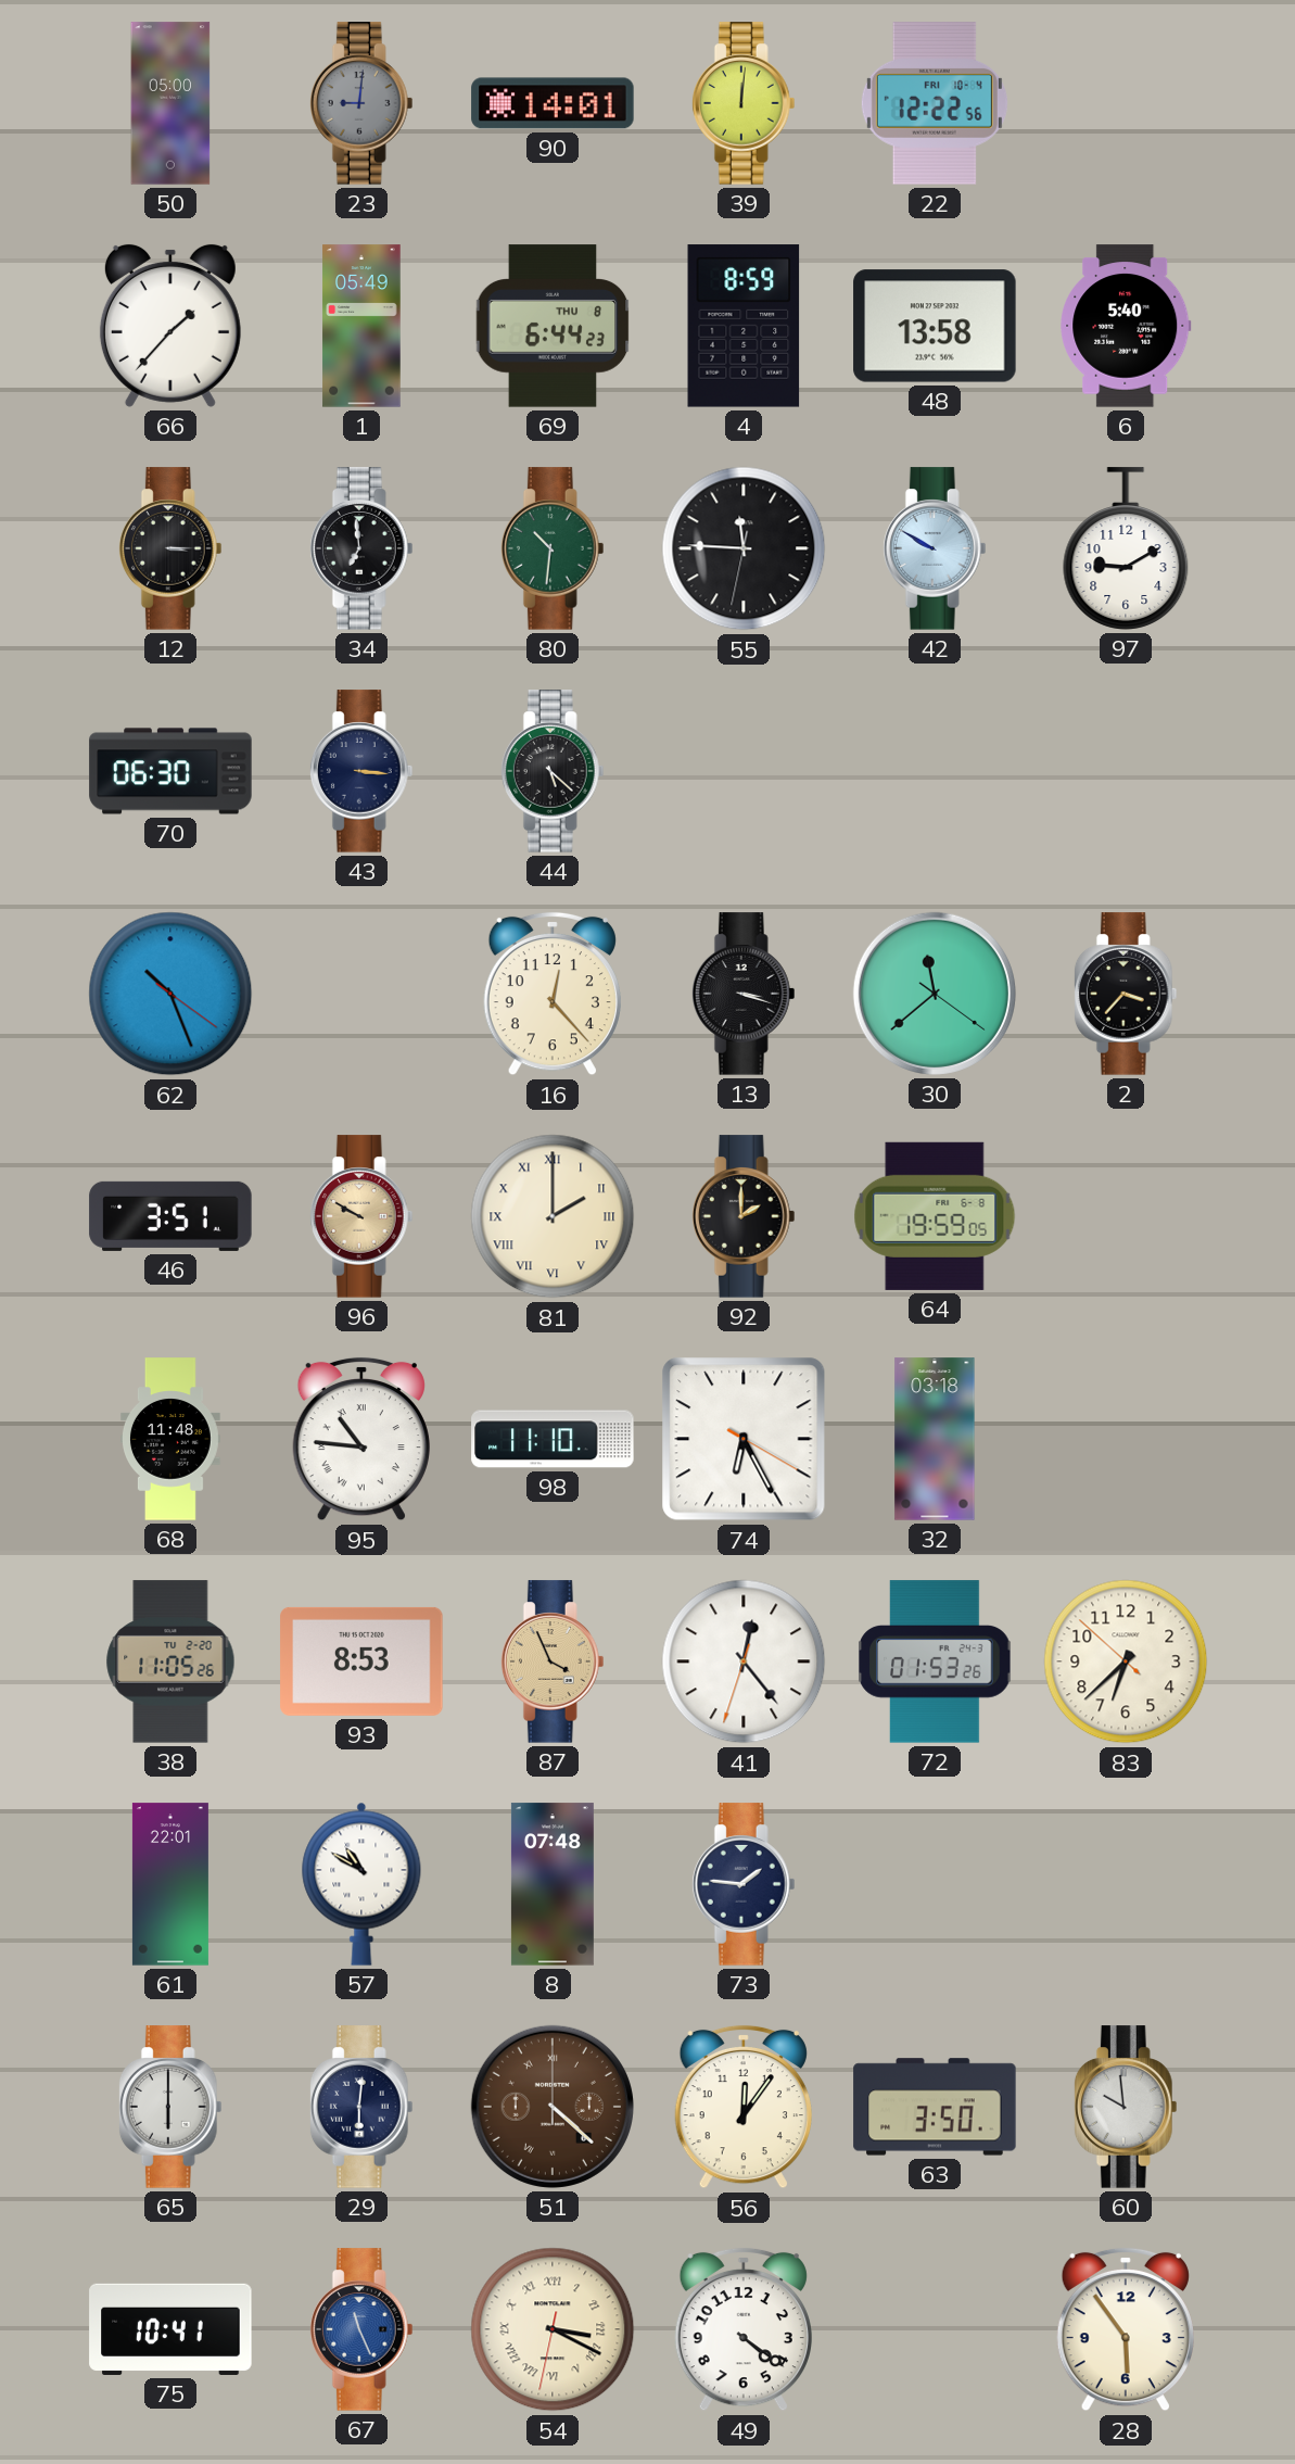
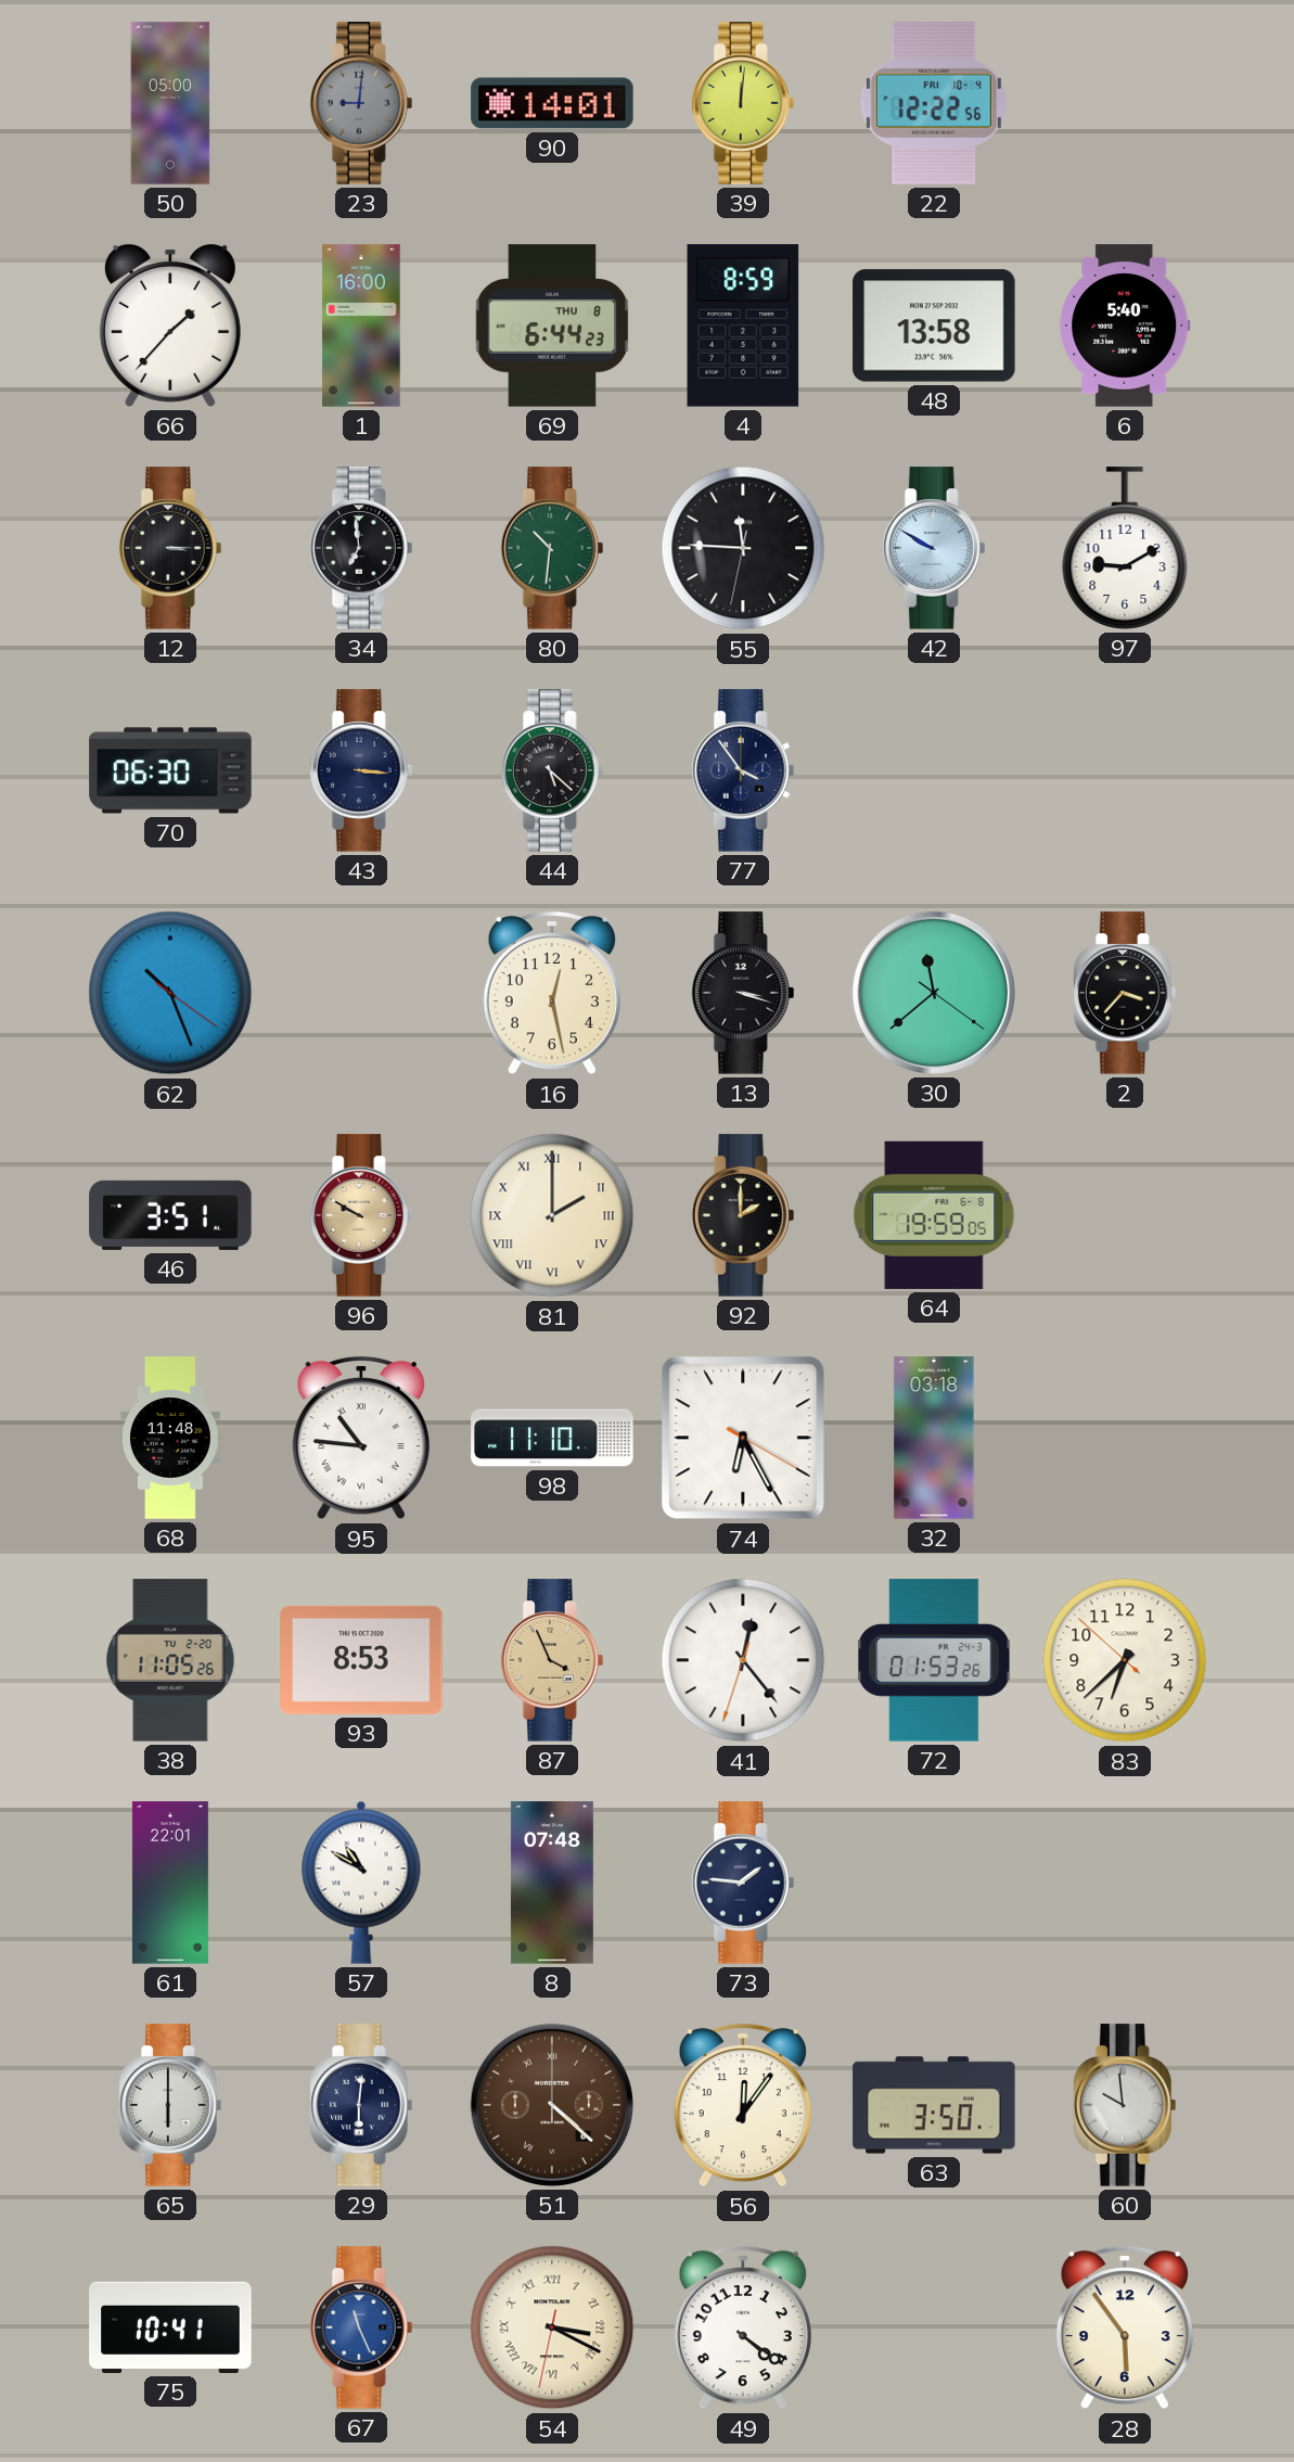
1: 05:49 -> 16:00 (361, 326)
77: none -> 3:54 (743, 770)
16: 12:23 -> 12:28 (552, 993)
